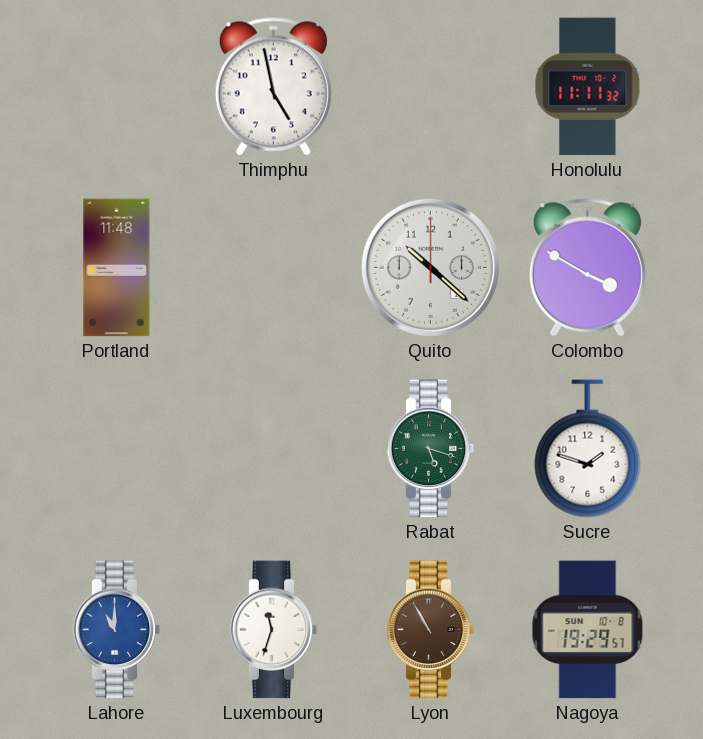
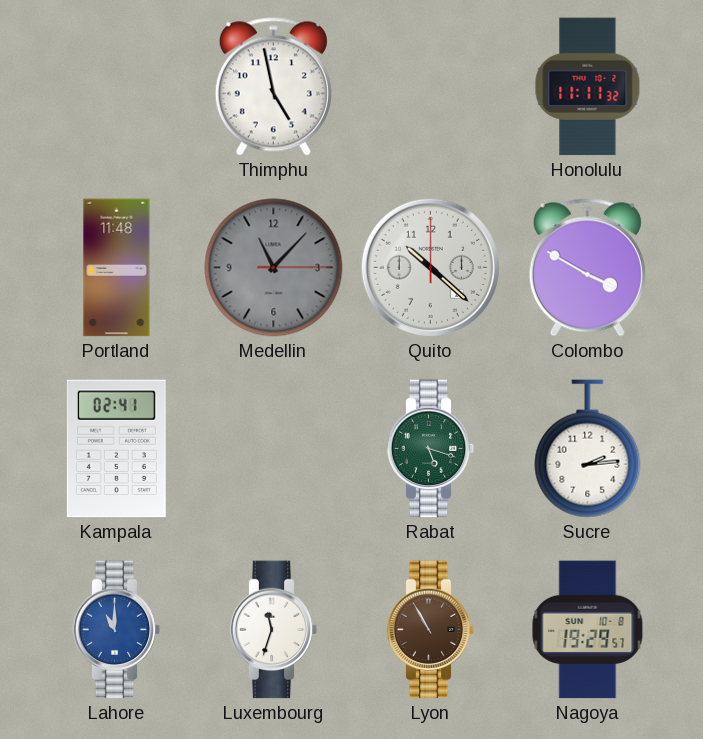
Medellin: none -> 11:07 (274, 268)
Kampala: none -> 02:41 (116, 449)
Sucre: 1:48 -> 2:14 (588, 449)
